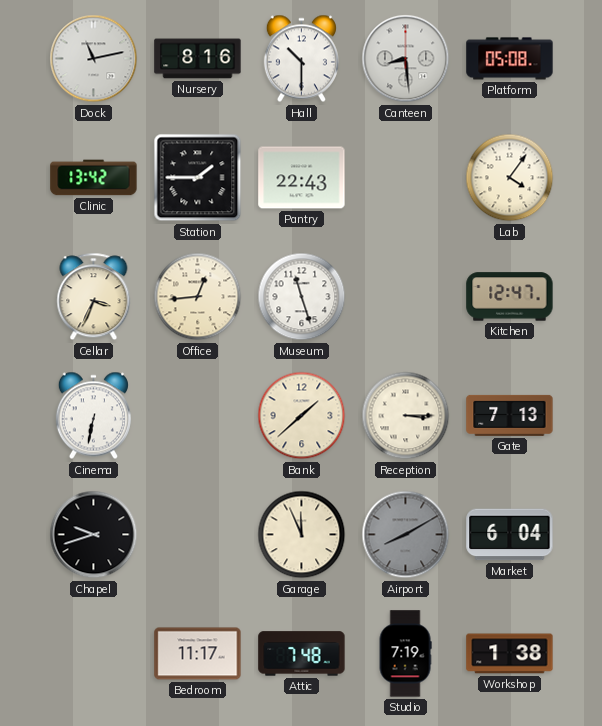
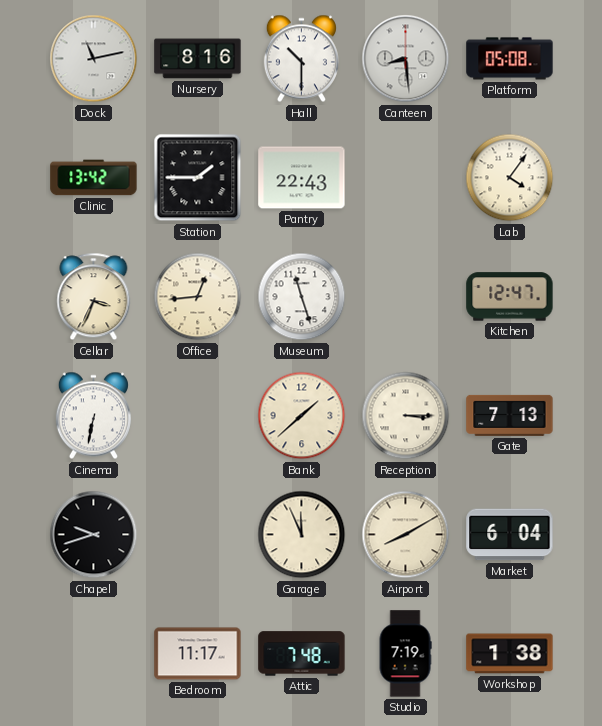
Airport dial: grey -> cream (406, 535)
